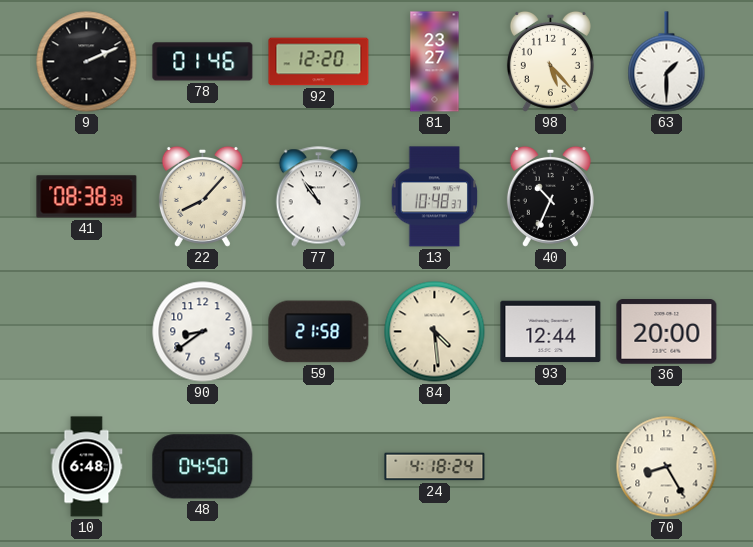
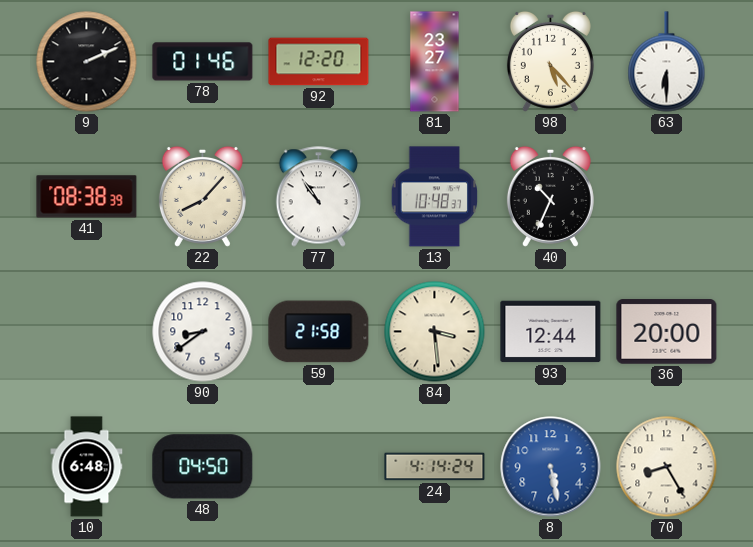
63: 1:30 -> 6:30 (667, 62)
84: 4:29 -> 3:29 (435, 332)
24: 4:18 -> 4:14 (435, 467)
8: none -> 5:28 (551, 467)
